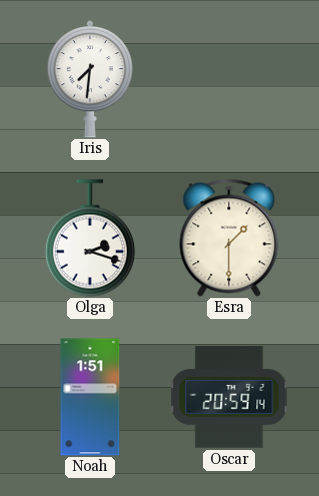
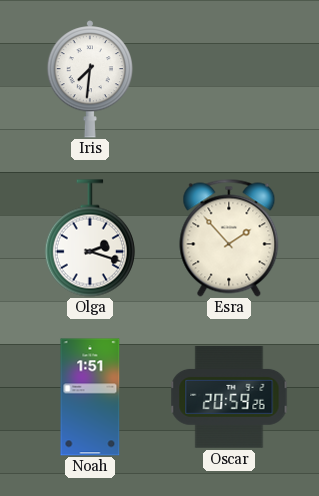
Esra: 1:30 -> 1:53 (229, 238)
Oscar: 20:59:14 -> 20:59:26 (229, 398)
